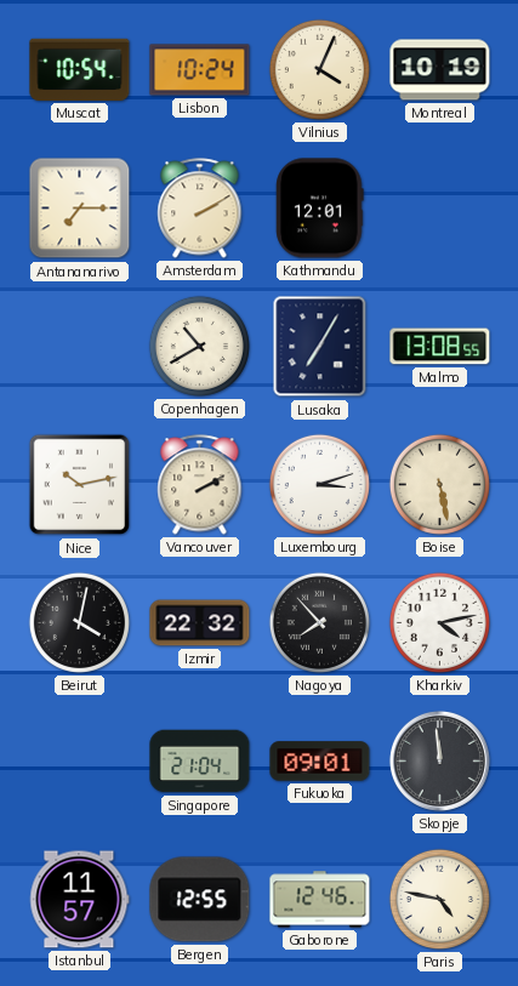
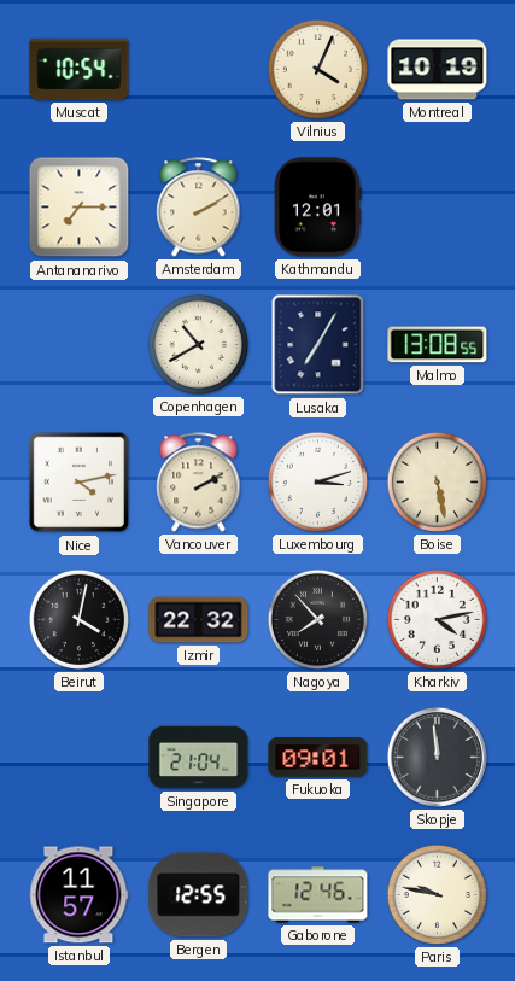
Lisbon: 10:24 -> none (200, 70)
Nice: 10:13 -> 4:13 (80, 483)
Paris: 4:47 -> 9:47 (437, 894)
